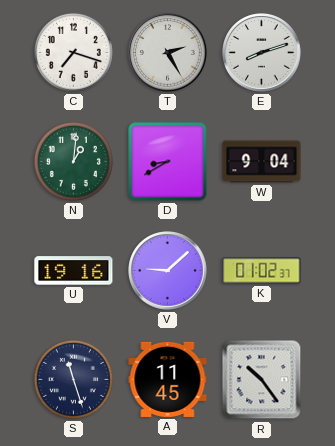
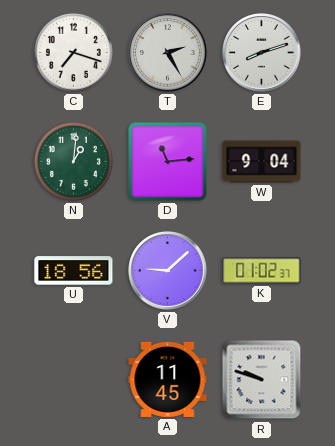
D: 8:40 -> 11:14 (168, 162)
U: 19:16 -> 18:56 (74, 271)
S: 11:27 -> none (73, 379)
R: 10:24 -> 9:48 (262, 380)
